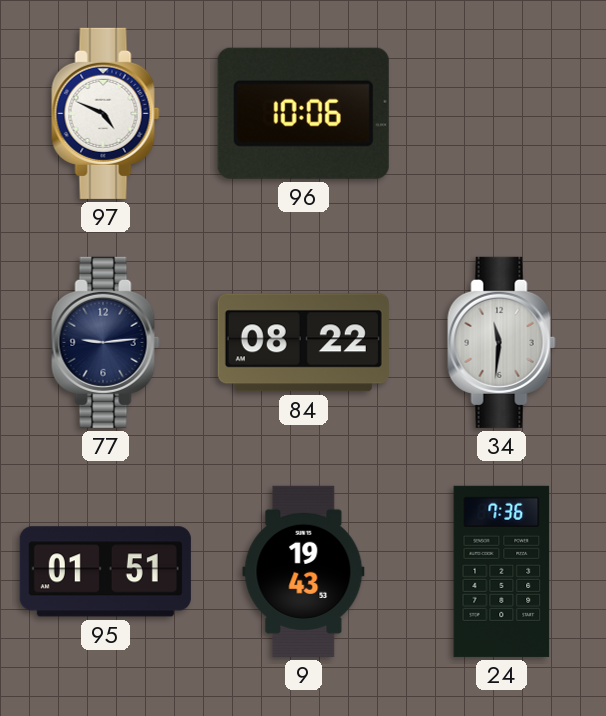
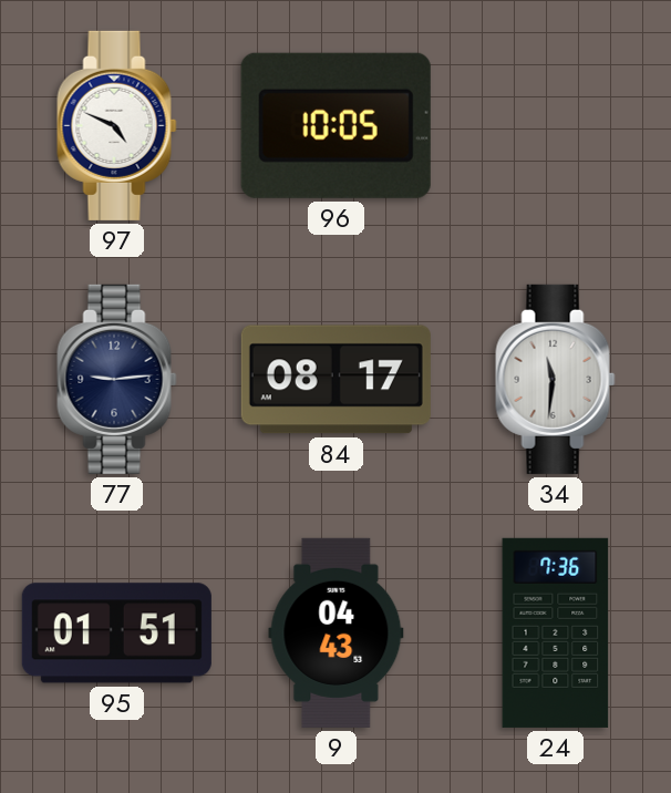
96: 10:06 -> 10:05 (335, 125)
84: 08:22 -> 08:17 (335, 380)
9: 19:43 -> 04:43 (337, 632)
